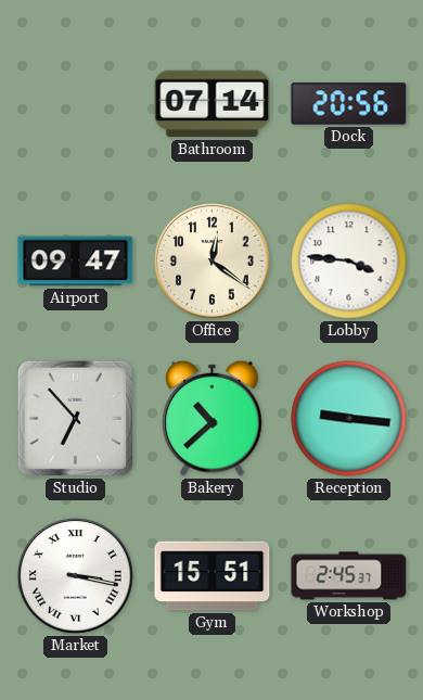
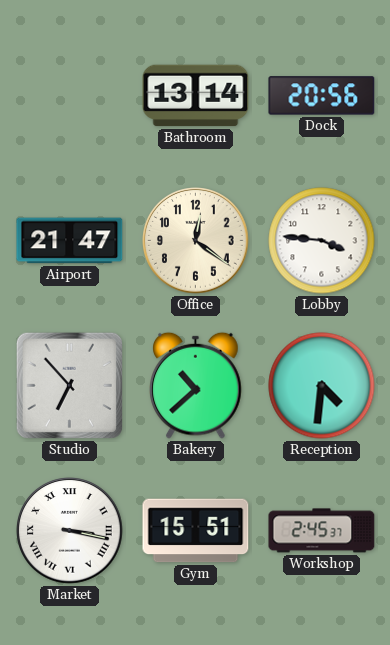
Bathroom: 07:14 -> 13:14 (196, 96)
Airport: 09:47 -> 21:47 (70, 241)
Reception: 9:16 -> 4:31 (322, 386)
